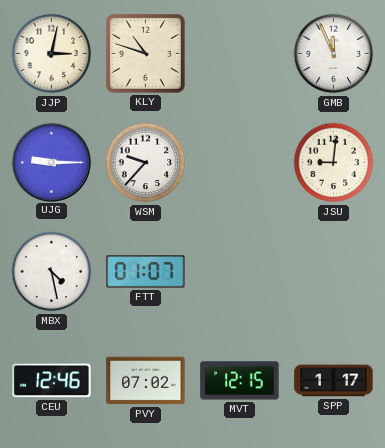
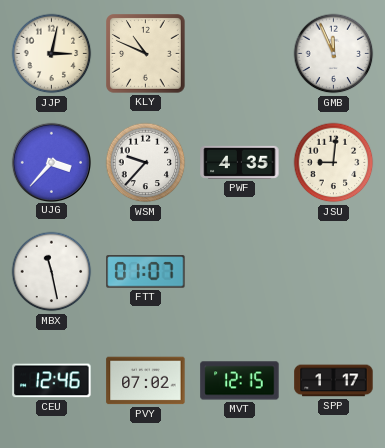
KLY: 10:48 -> 10:49 (146, 54)
UJG: 9:15 -> 3:37 (51, 162)
PWF: none -> 4:35 (240, 162)
MBX: 4:28 -> 11:28 (52, 272)
